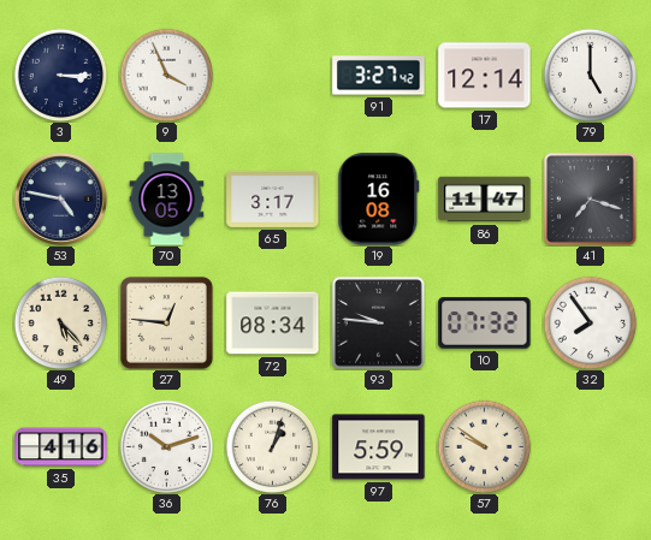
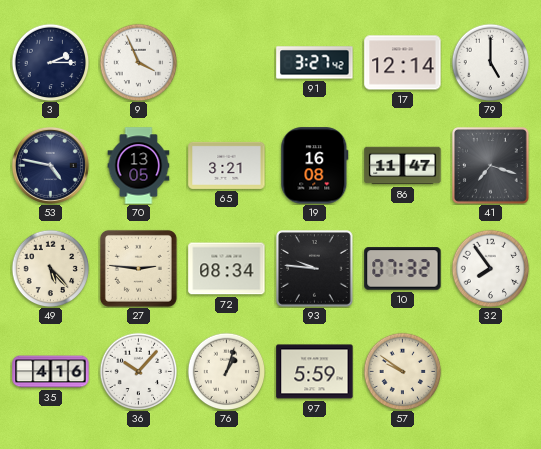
3: 3:15 -> 2:15 (50, 62)
65: 3:17 -> 3:21 (227, 165)
27: 12:46 -> 2:46 (138, 268)
36: 10:12 -> 10:07 (138, 371)
